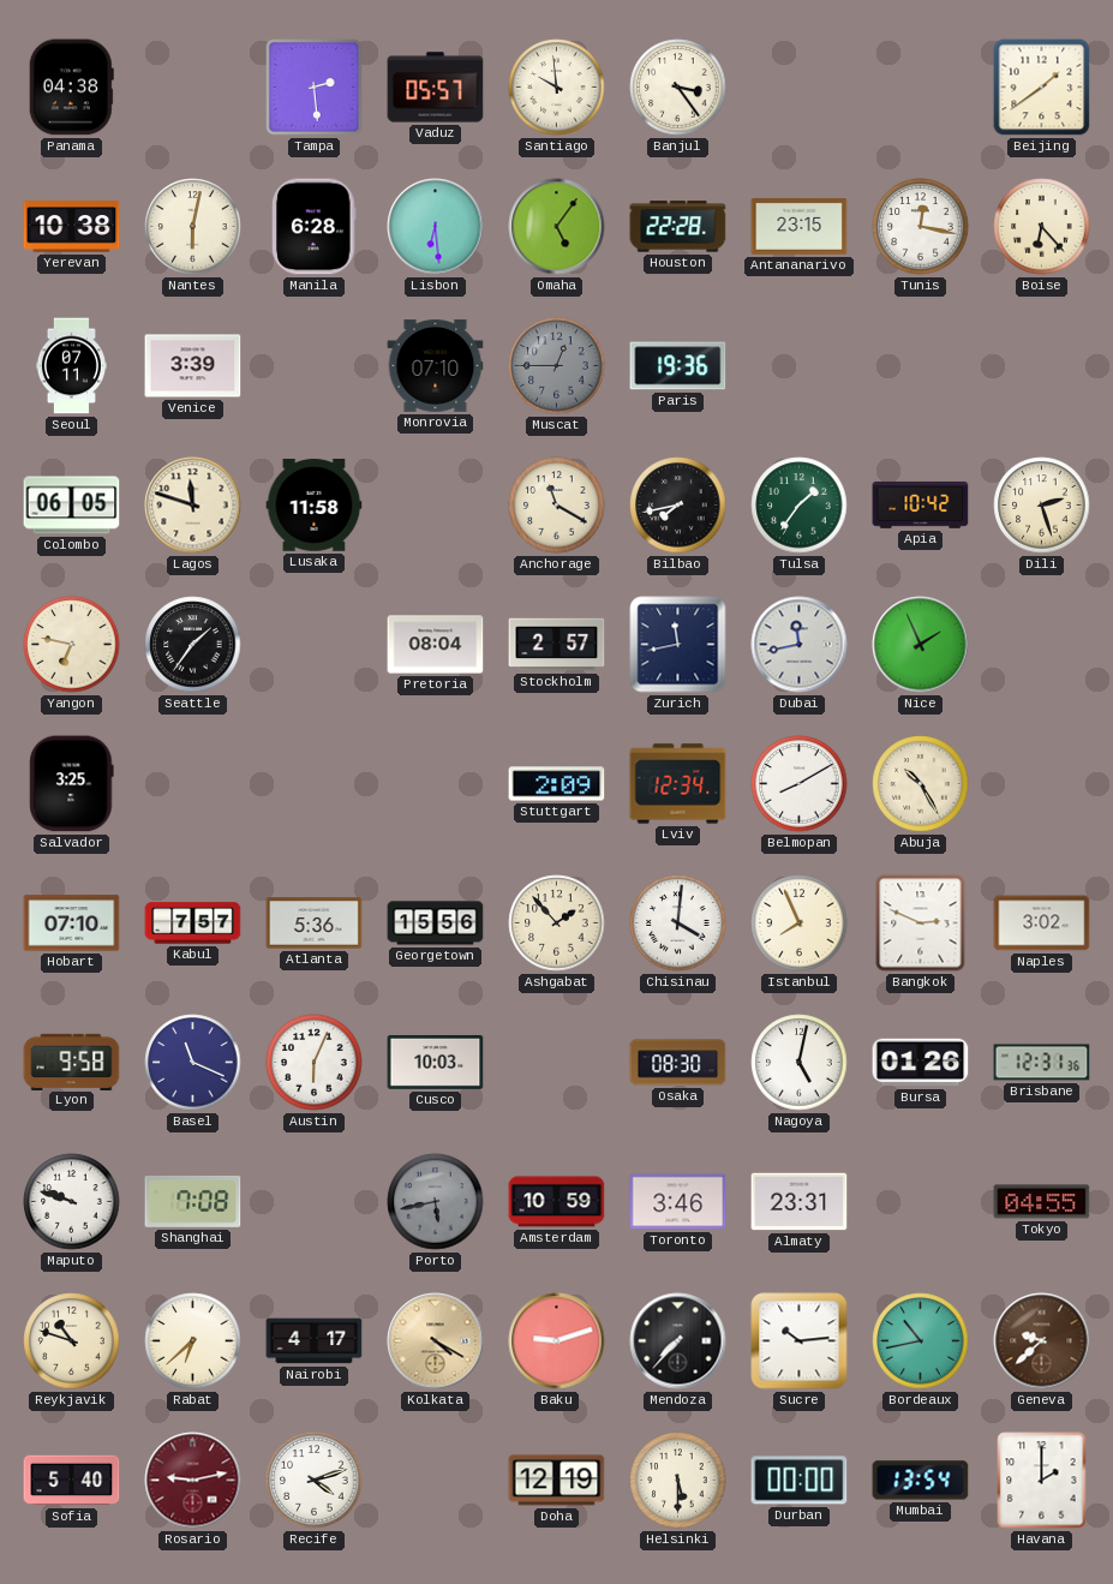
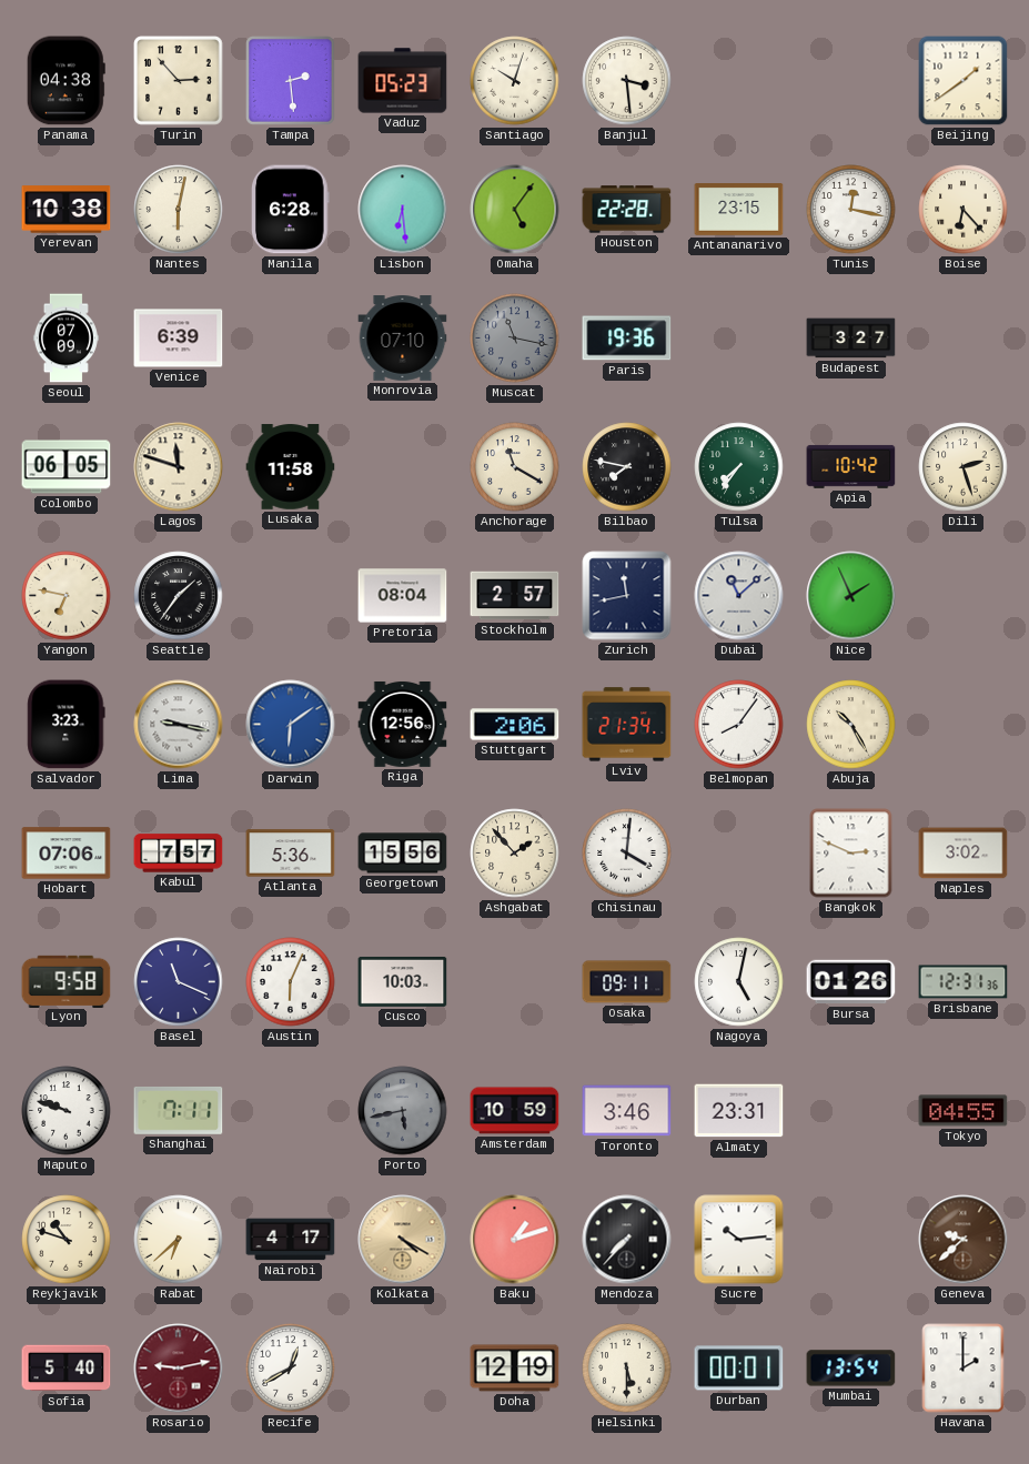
Turin: none -> 2:53 (179, 81)
Vaduz: 05:57 -> 05:23 (403, 81)
Santiago: 9:59 -> 10:03 (515, 81)
Banjul: 3:24 -> 3:29 (627, 81)
Seoul: 07:11 -> 07:09 (65, 339)
Venice: 3:39 -> 6:39 (179, 339)
Muscat: 12:45 -> 11:17 (515, 339)
Budapest: none -> 3:27 (851, 339)
Bilbao: 7:43 -> 7:47 (627, 467)
Tulsa: 1:36 -> 7:36 (739, 467)
Dubai: 11:43 -> 11:08 (739, 596)
Salvador: 3:25 -> 3:23 (67, 725)
Lima: none -> 9:17 (179, 725)
Darwin: none -> 6:09 (291, 725)
Riga: none -> 12:56 (403, 724)
Stuttgart: 2:09 -> 2:06 (515, 725)
Lviv: 12:34 -> 21:34 (627, 725)
Belmopan: 8:10 -> 8:06 (739, 725)
Hobart: 07:10 -> 07:06 (67, 854)
Istanbul: 7:56 -> none (800, 923)
Osaka: 08:30 -> 09:11 (627, 982)
Shanghai: 7:08 -> 7:11 (179, 1110)
Baku: 9:12 -> 1:12 (515, 1240)
Bordeaux: 10:43 -> none (921, 1341)
Recife: 4:12 -> 12:40 (291, 1369)
Durban: 00:00 -> 00:01 (739, 1369)
